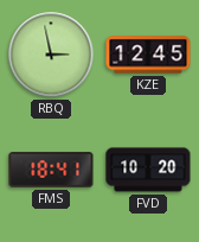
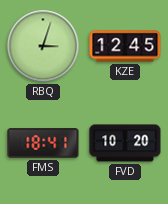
RBQ: 2:58 -> 3:03 (43, 46)
